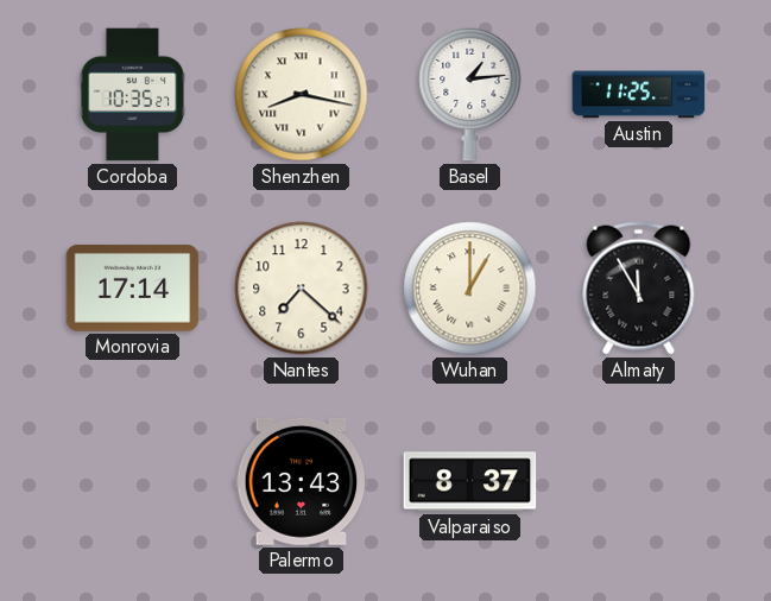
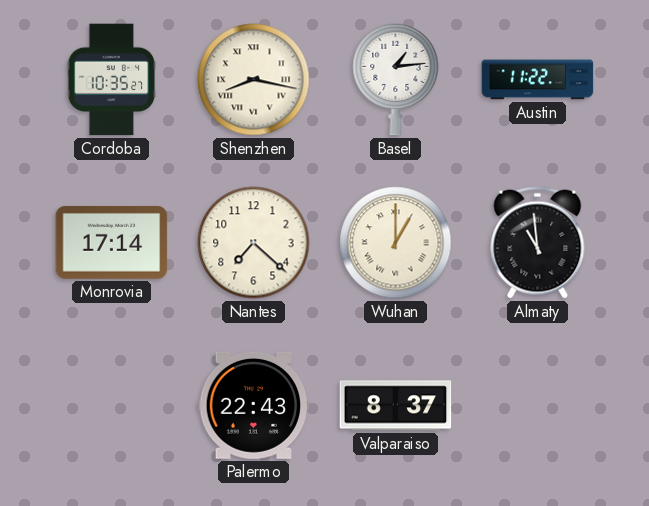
Austin: 11:25 -> 11:22 (538, 80)
Almaty: 11:55 -> 10:59 (538, 243)
Palermo: 13:43 -> 22:43 (254, 405)
